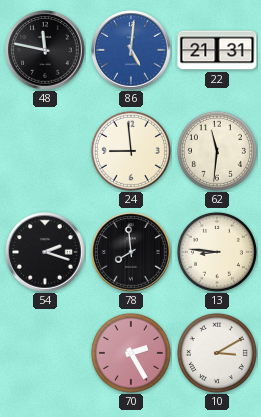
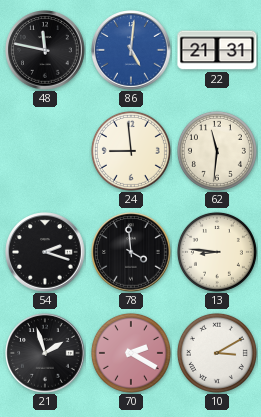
78: 7:59 -> 3:59 (131, 252)
21: none -> 1:57 (45, 353)
70: 2:25 -> 2:20 (131, 353)
